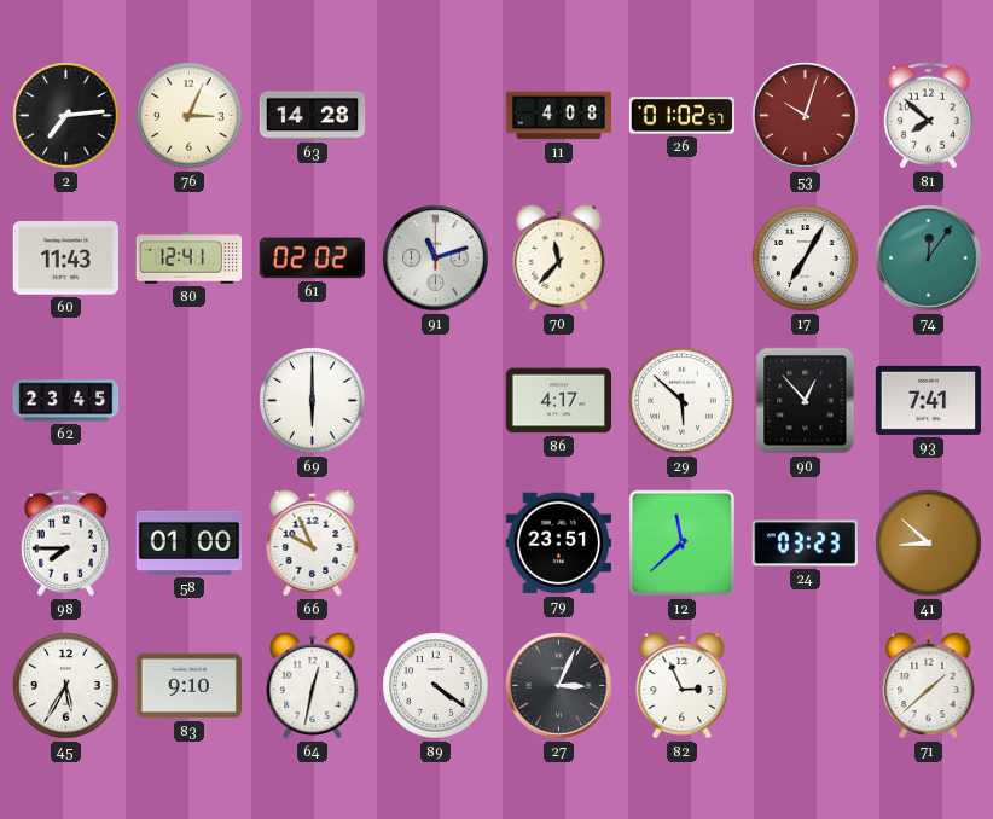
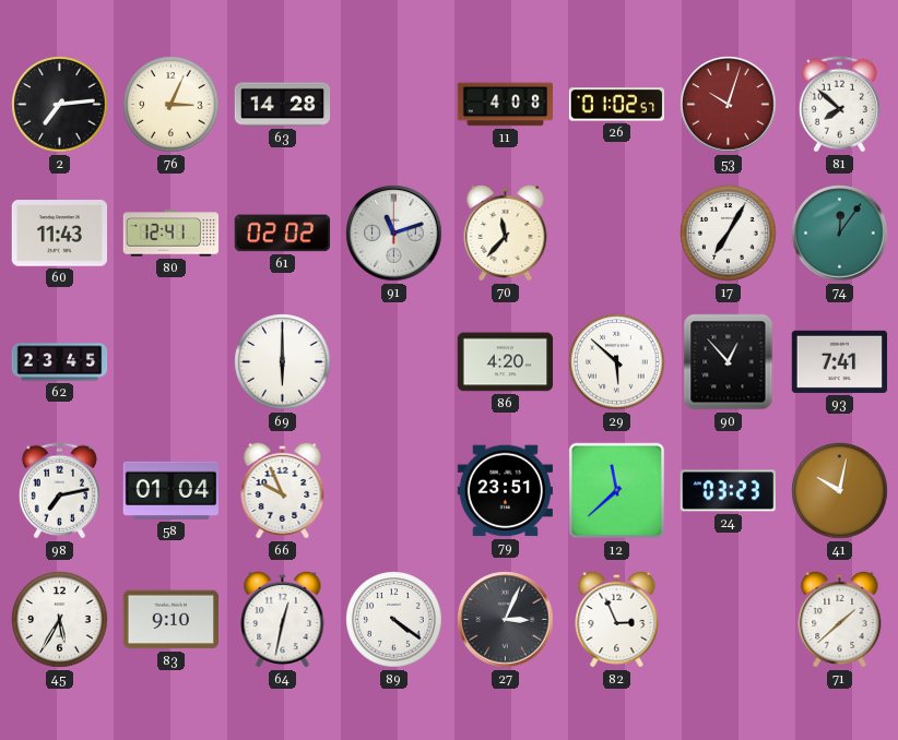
86: 4:17 -> 4:20 (506, 362)
98: 7:45 -> 7:13 (59, 491)
58: 01:00 -> 01:04 (170, 490)
41: 8:52 -> 10:02 (840, 491)
